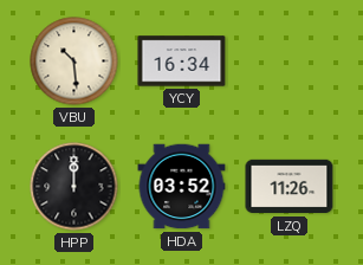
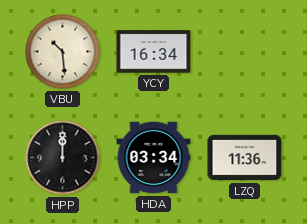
HDA: 03:52 -> 03:34 (154, 158)
LZQ: 11:26 -> 11:36 (245, 158)
